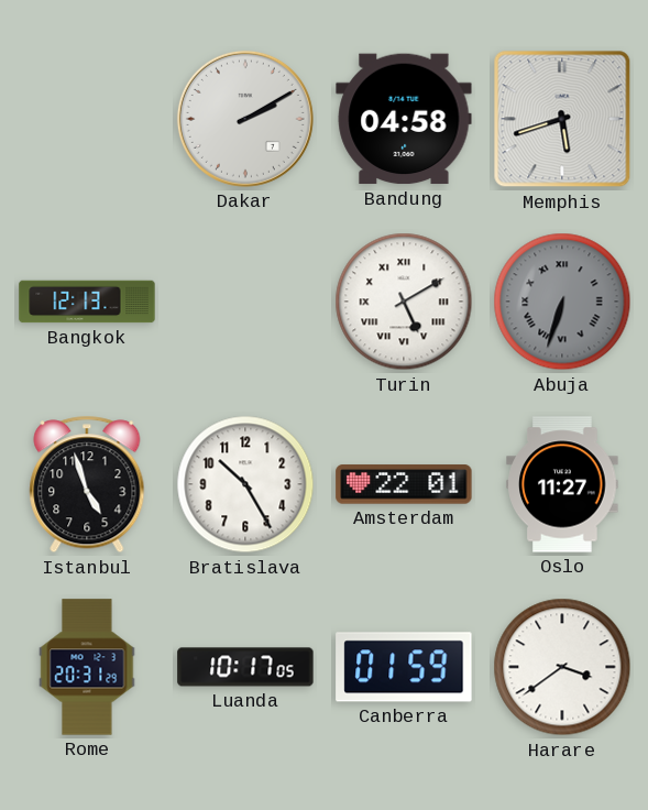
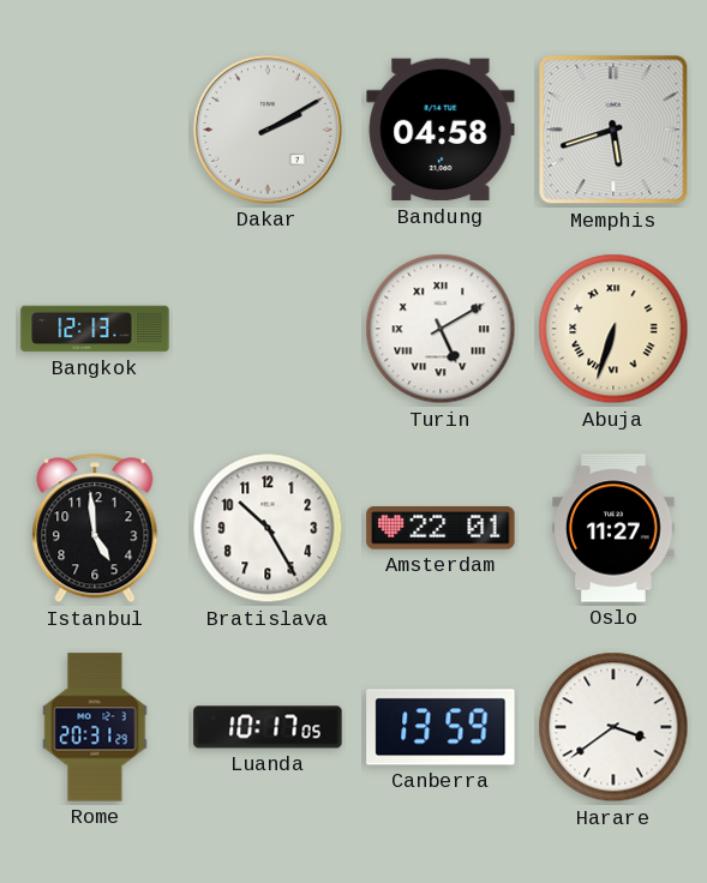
Abuja dial: grey -> cream (613, 329)
Istanbul: 4:57 -> 4:59 (95, 528)
Canberra: 01:59 -> 13:59 (441, 727)
